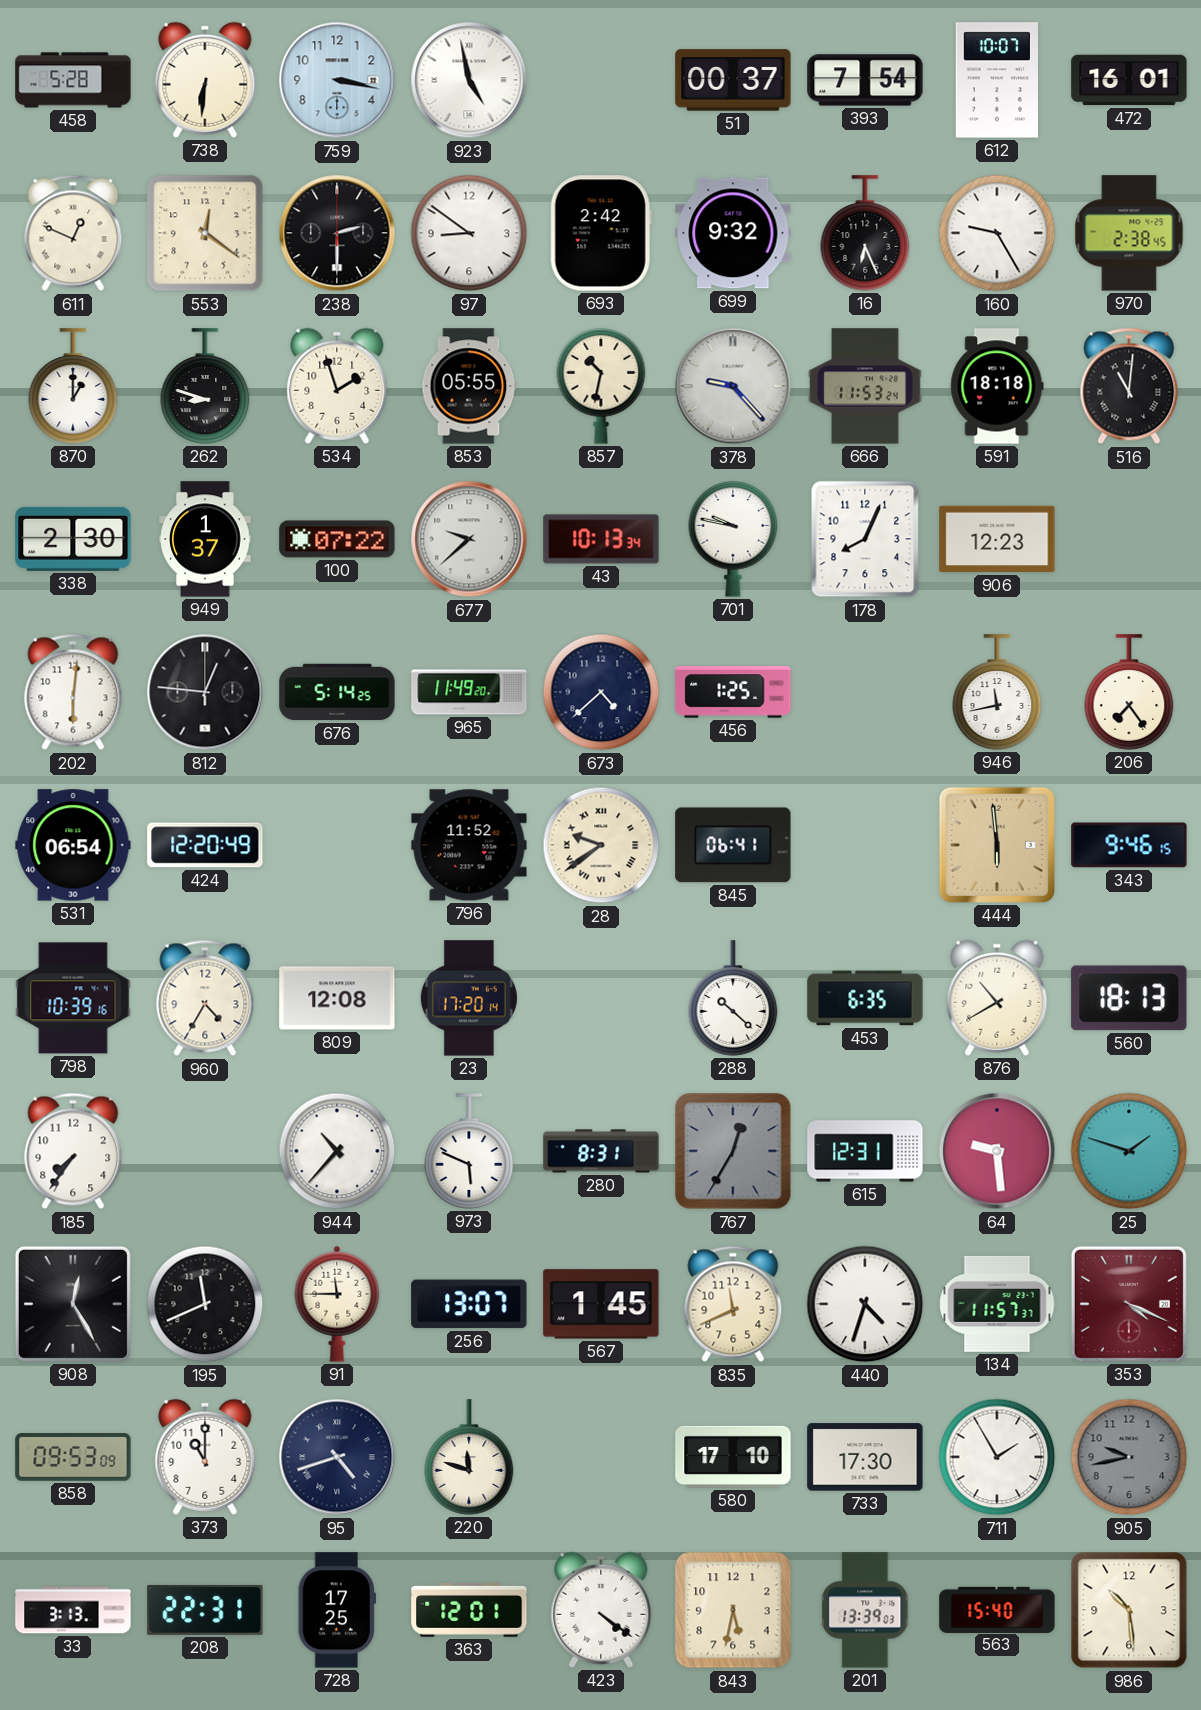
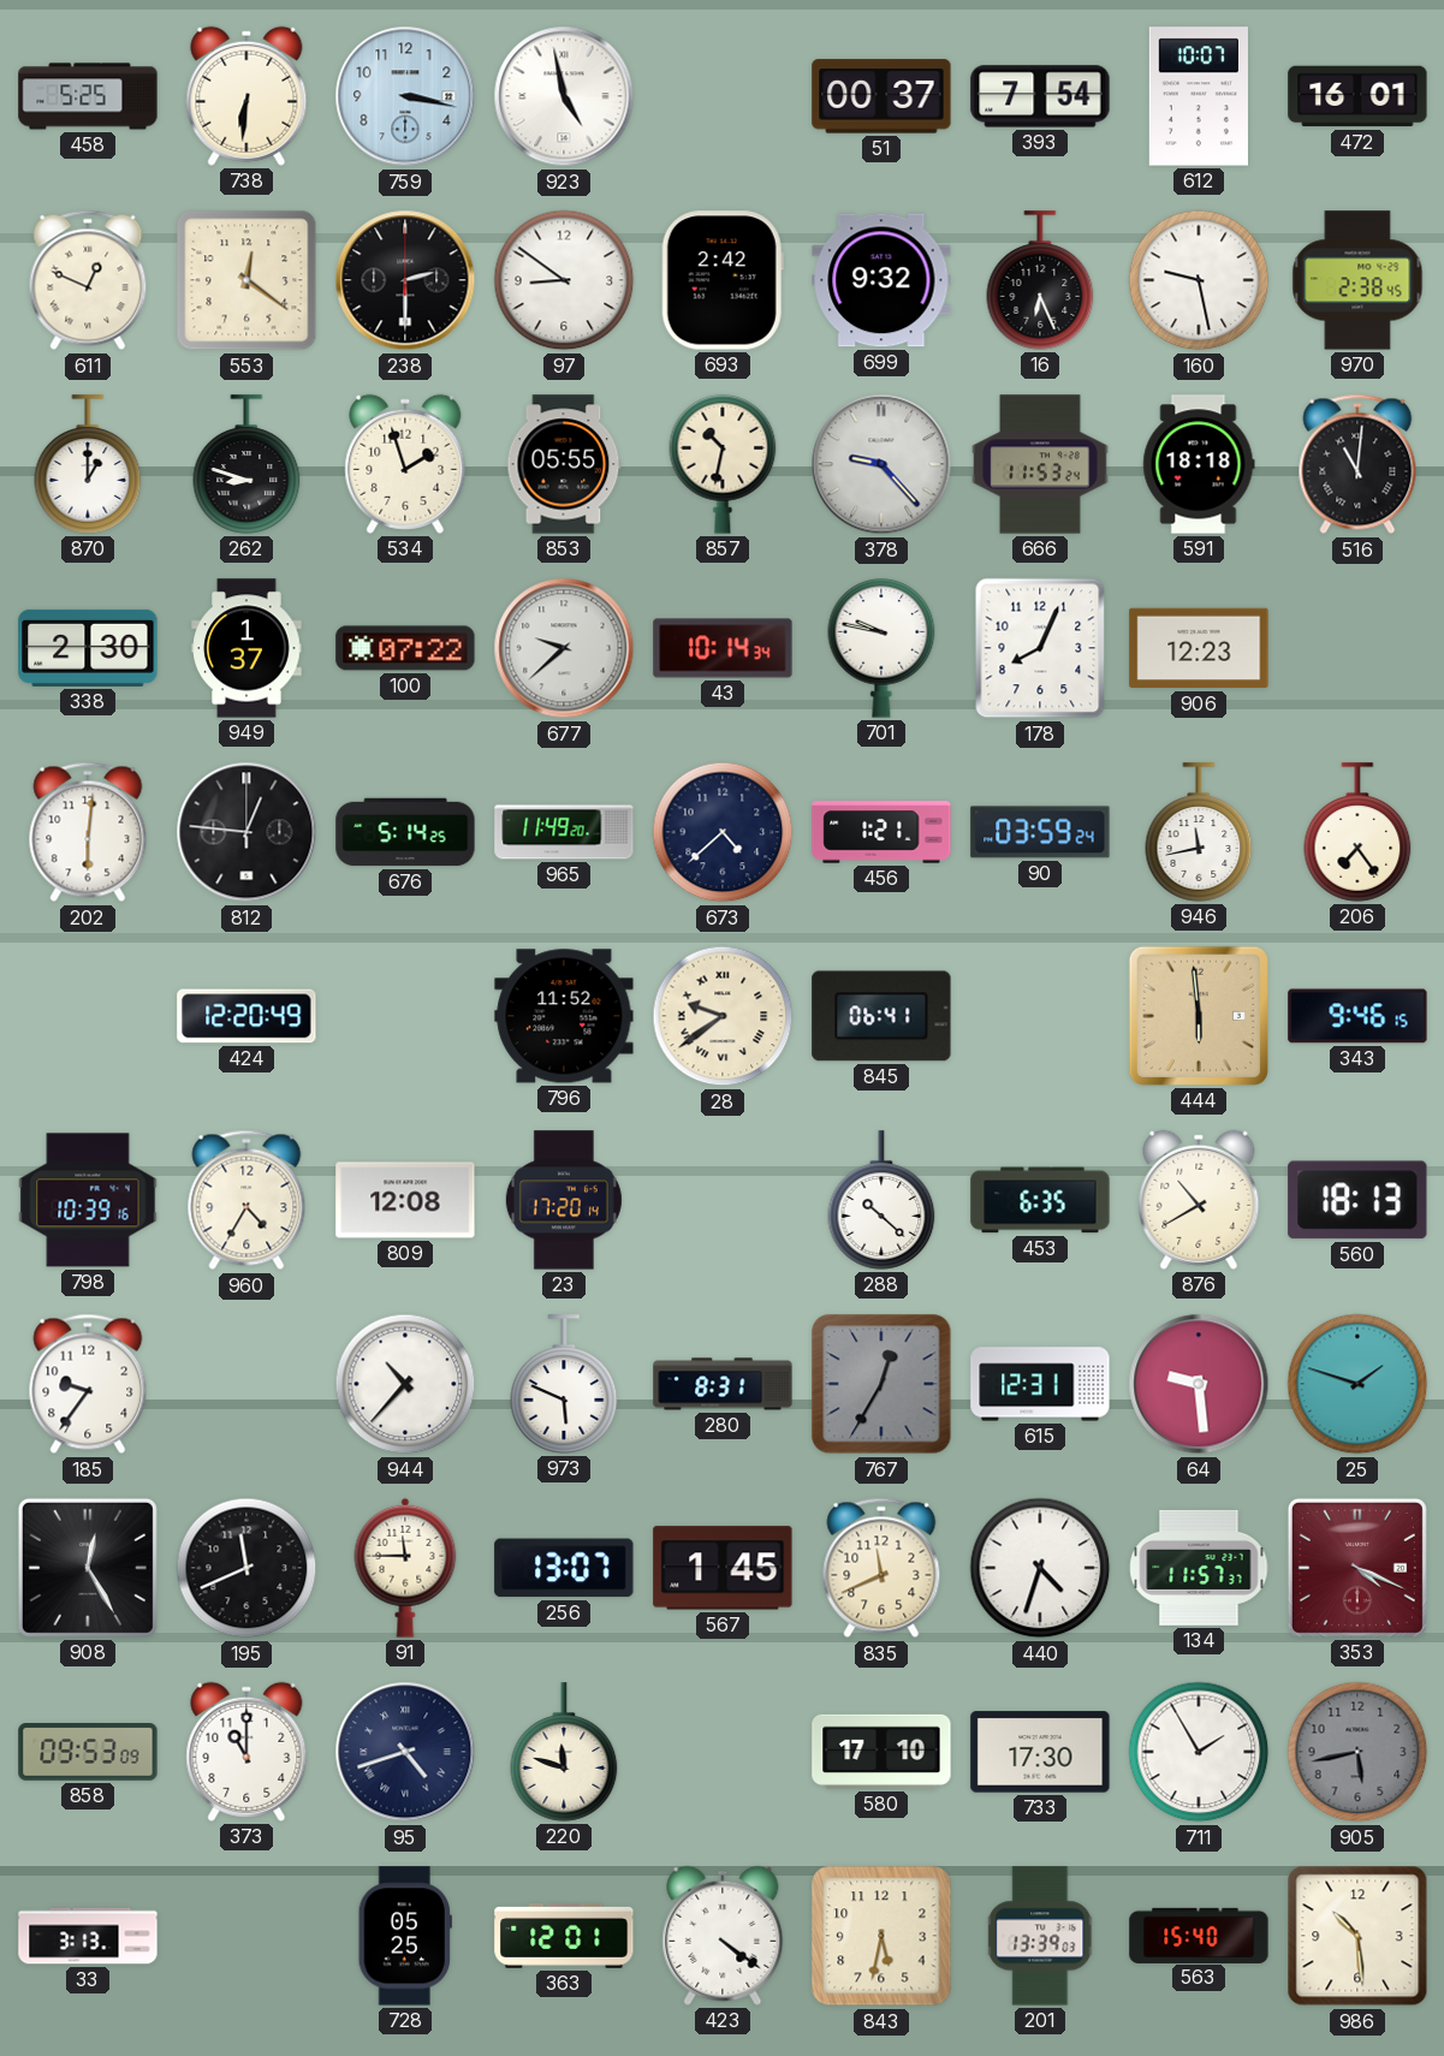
458: 5:28 -> 5:25 (88, 96)
160: 9:25 -> 9:28 (1199, 280)
43: 10:13 -> 10:14 (723, 648)
456: 1:25 -> 1:21 (881, 832)
90: none -> 03:59 (1040, 832)
531: 06:54 -> none (73, 845)
185: 7:36 -> 9:36 (88, 1384)
905: 9:43 -> 5:43 (1357, 1752)
208: 22:31 -> none (205, 1610)
728: 17:25 -> 05:25 (405, 1936)
